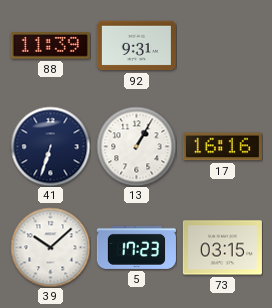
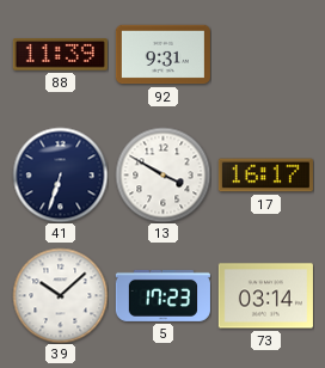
13: 1:05 -> 3:50 (162, 174)
17: 16:16 -> 16:17 (265, 176)
73: 03:15 -> 03:14 (265, 296)
